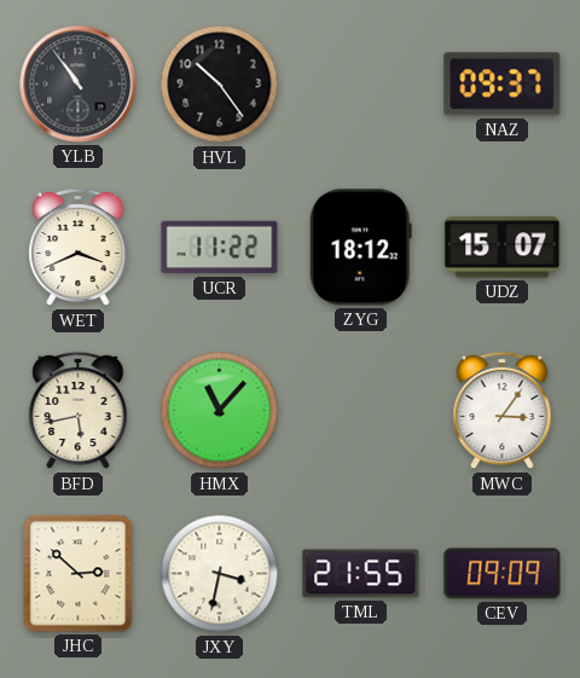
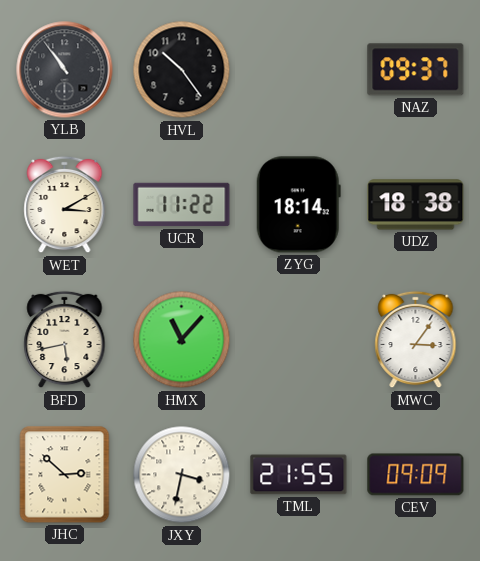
WET: 3:41 -> 3:10 (65, 205)
ZYG: 18:12 -> 18:14 (298, 205)
UDZ: 15:07 -> 18:38 (416, 205)
